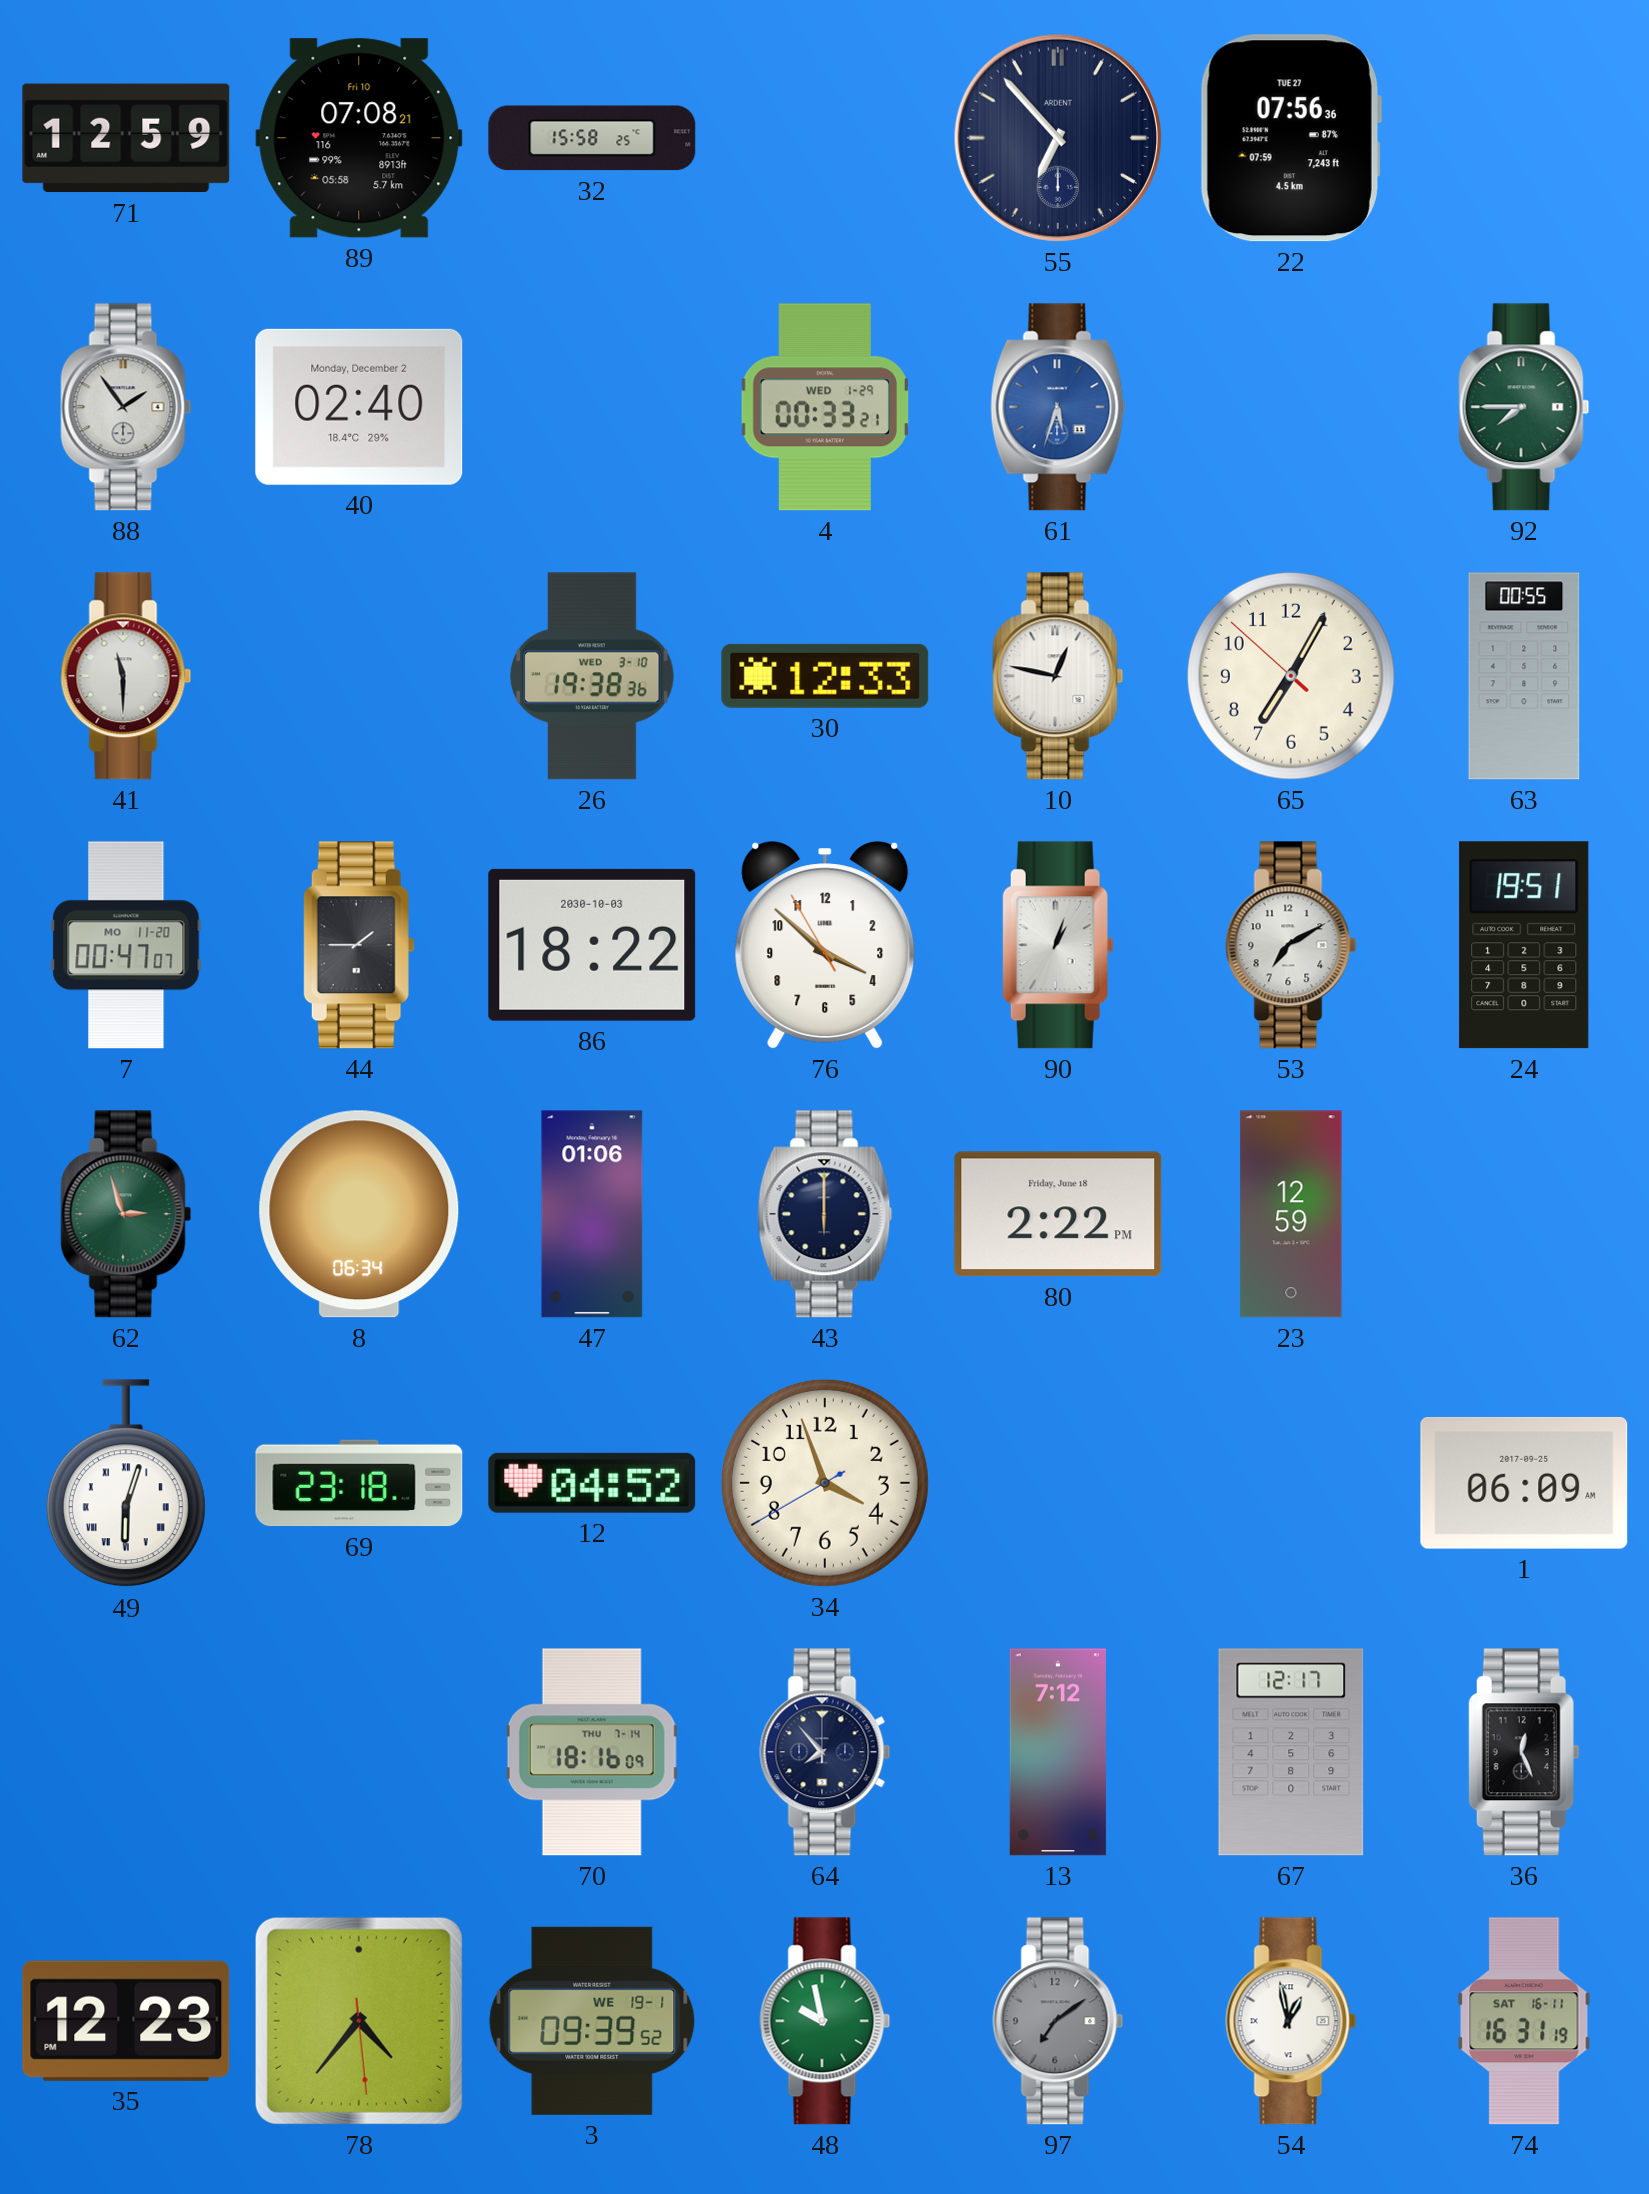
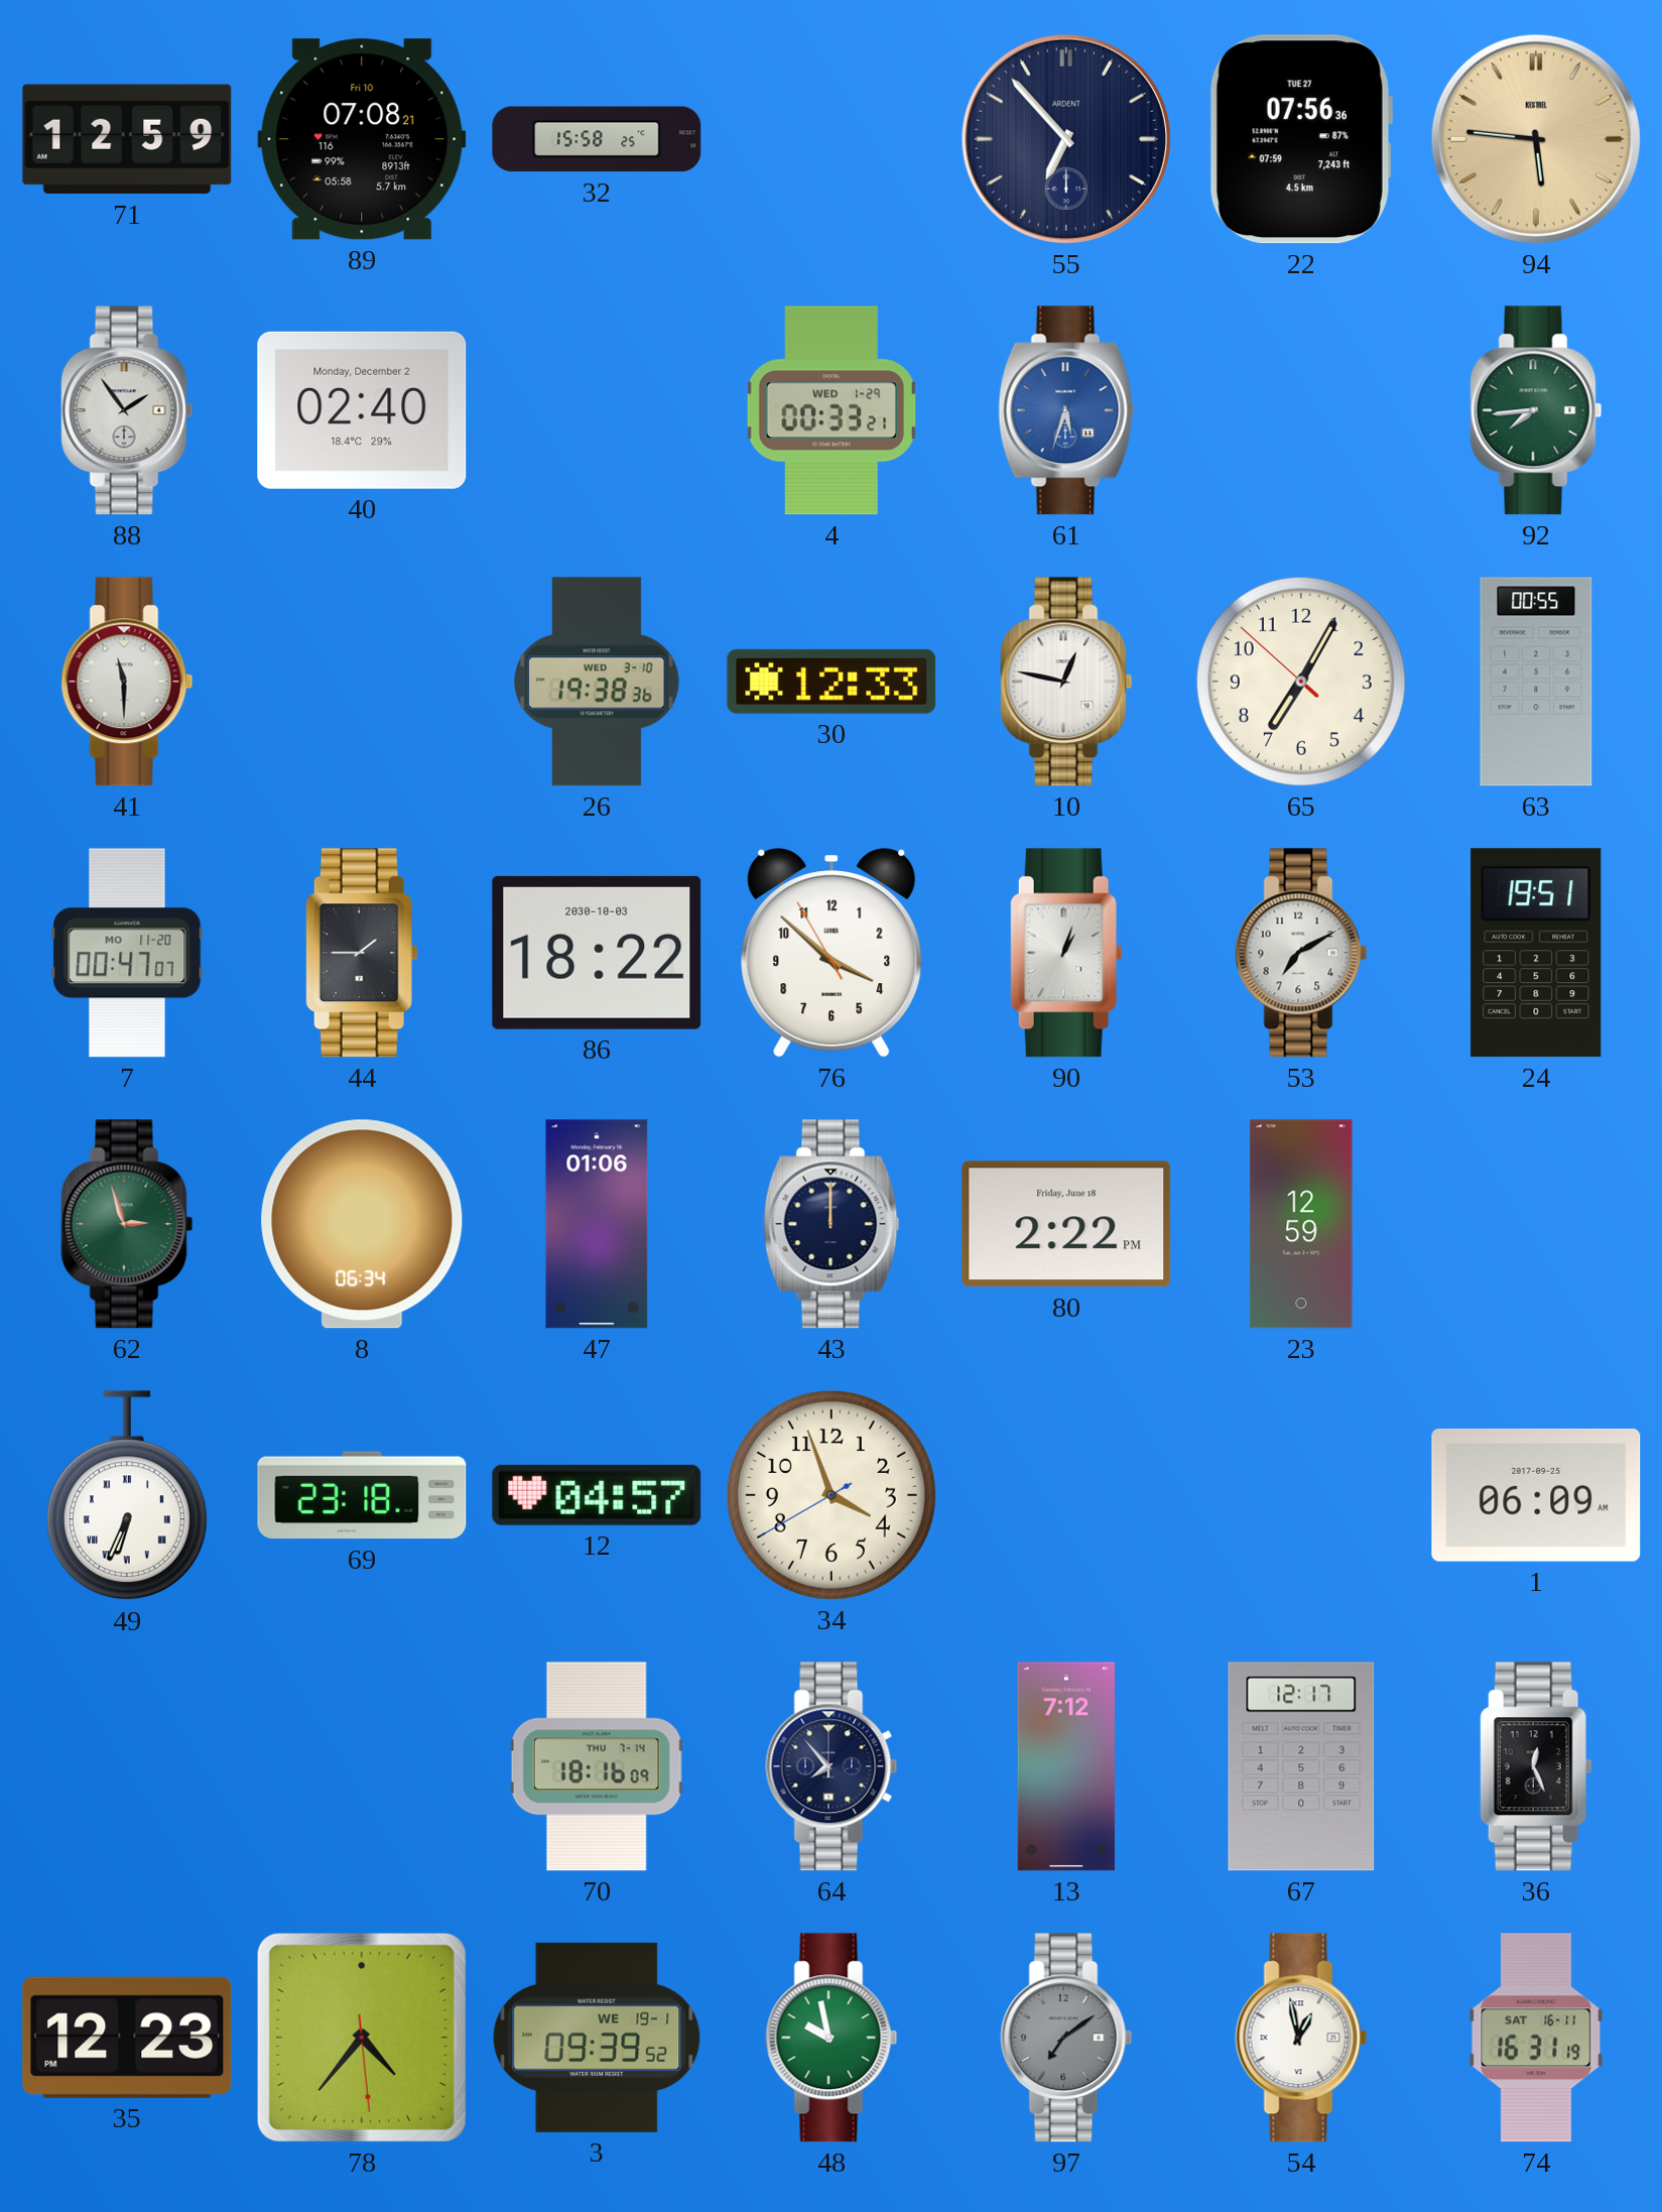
94: none -> 5:46 (1536, 139)
92: 7:45 -> 7:44 (1536, 410)
43: 6:00 -> 12:00 (832, 1224)
49: 6:03 -> 6:34 (127, 1496)
12: 04:52 -> 04:57 (597, 1495)
